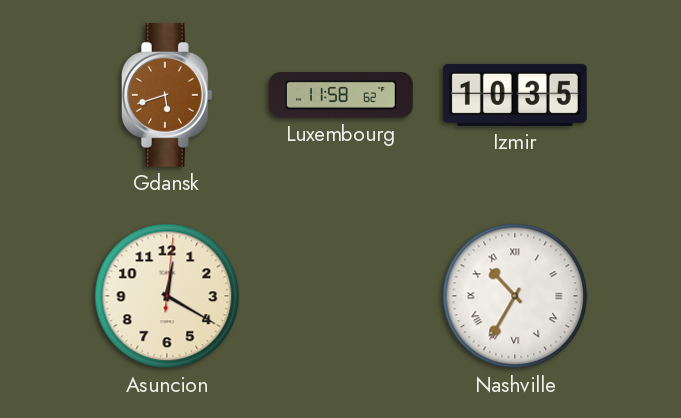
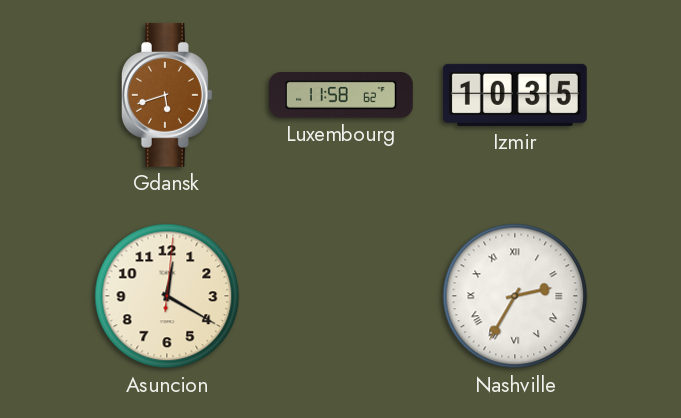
Nashville: 10:35 -> 2:35 (515, 296)
